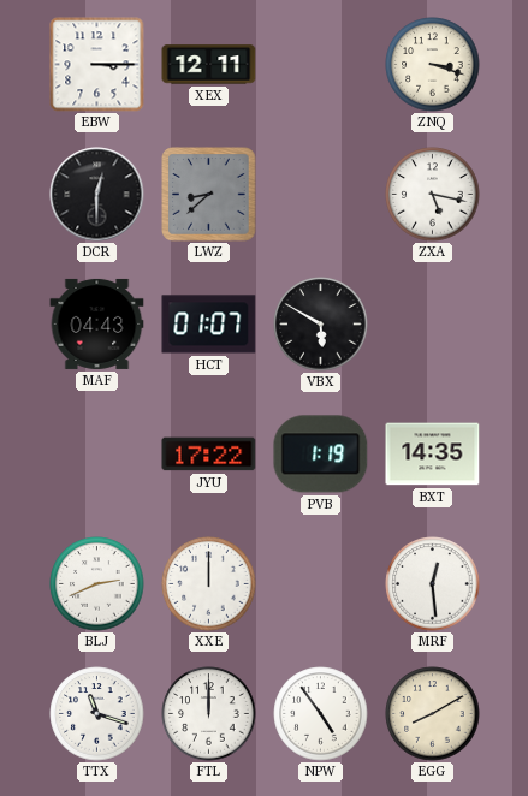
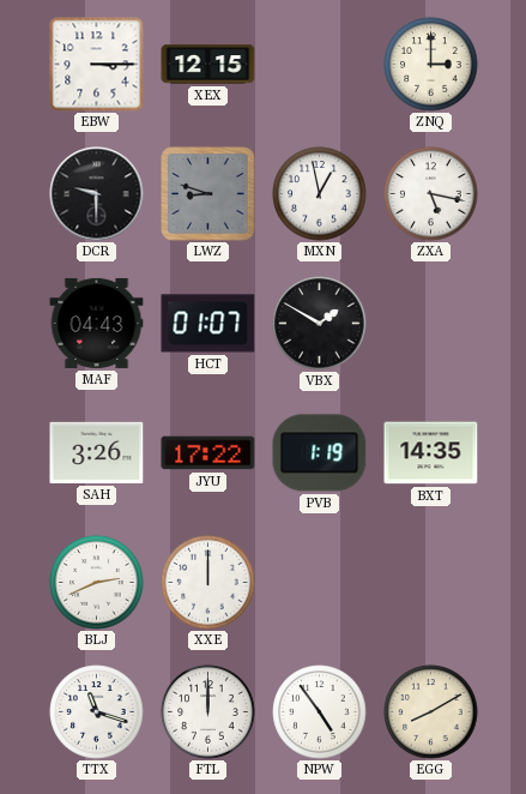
XEX: 12:11 -> 12:15 (208, 65)
ZNQ: 3:18 -> 3:00 (431, 65)
DCR: 12:30 -> 9:30 (97, 194)
LWZ: 8:38 -> 8:48 (208, 194)
MXN: none -> 12:58 (320, 194)
VBX: 5:50 -> 1:50 (320, 324)
SAH: none -> 3:26 (97, 452)
MRF: 12:29 -> none (433, 584)
